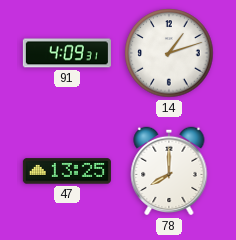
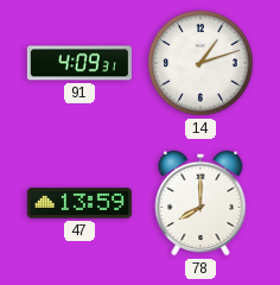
47: 13:25 -> 13:59 (79, 203)
